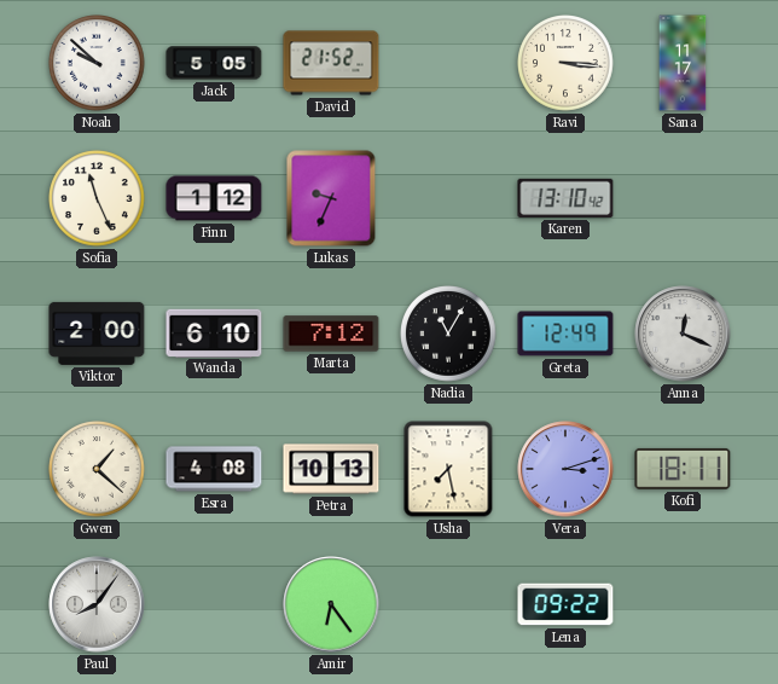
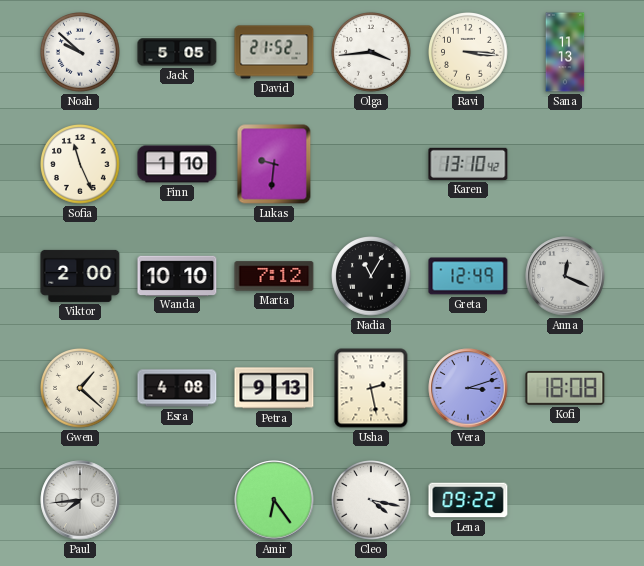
Olga: none -> 3:44 (371, 52)
Sana: 11:17 -> 11:13 (565, 52)
Finn: 1:12 -> 1:10 (177, 164)
Lukas: 9:34 -> 9:31 (274, 164)
Wanda: 6:10 -> 10:10 (177, 275)
Petra: 10:13 -> 9:13 (274, 388)
Usha: 7:28 -> 2:28 (371, 388)
Kofi: 18:11 -> 18:08 (565, 388)
Paul: 8:06 -> 7:44 (80, 500)
Cleo: none -> 4:17 (371, 500)
